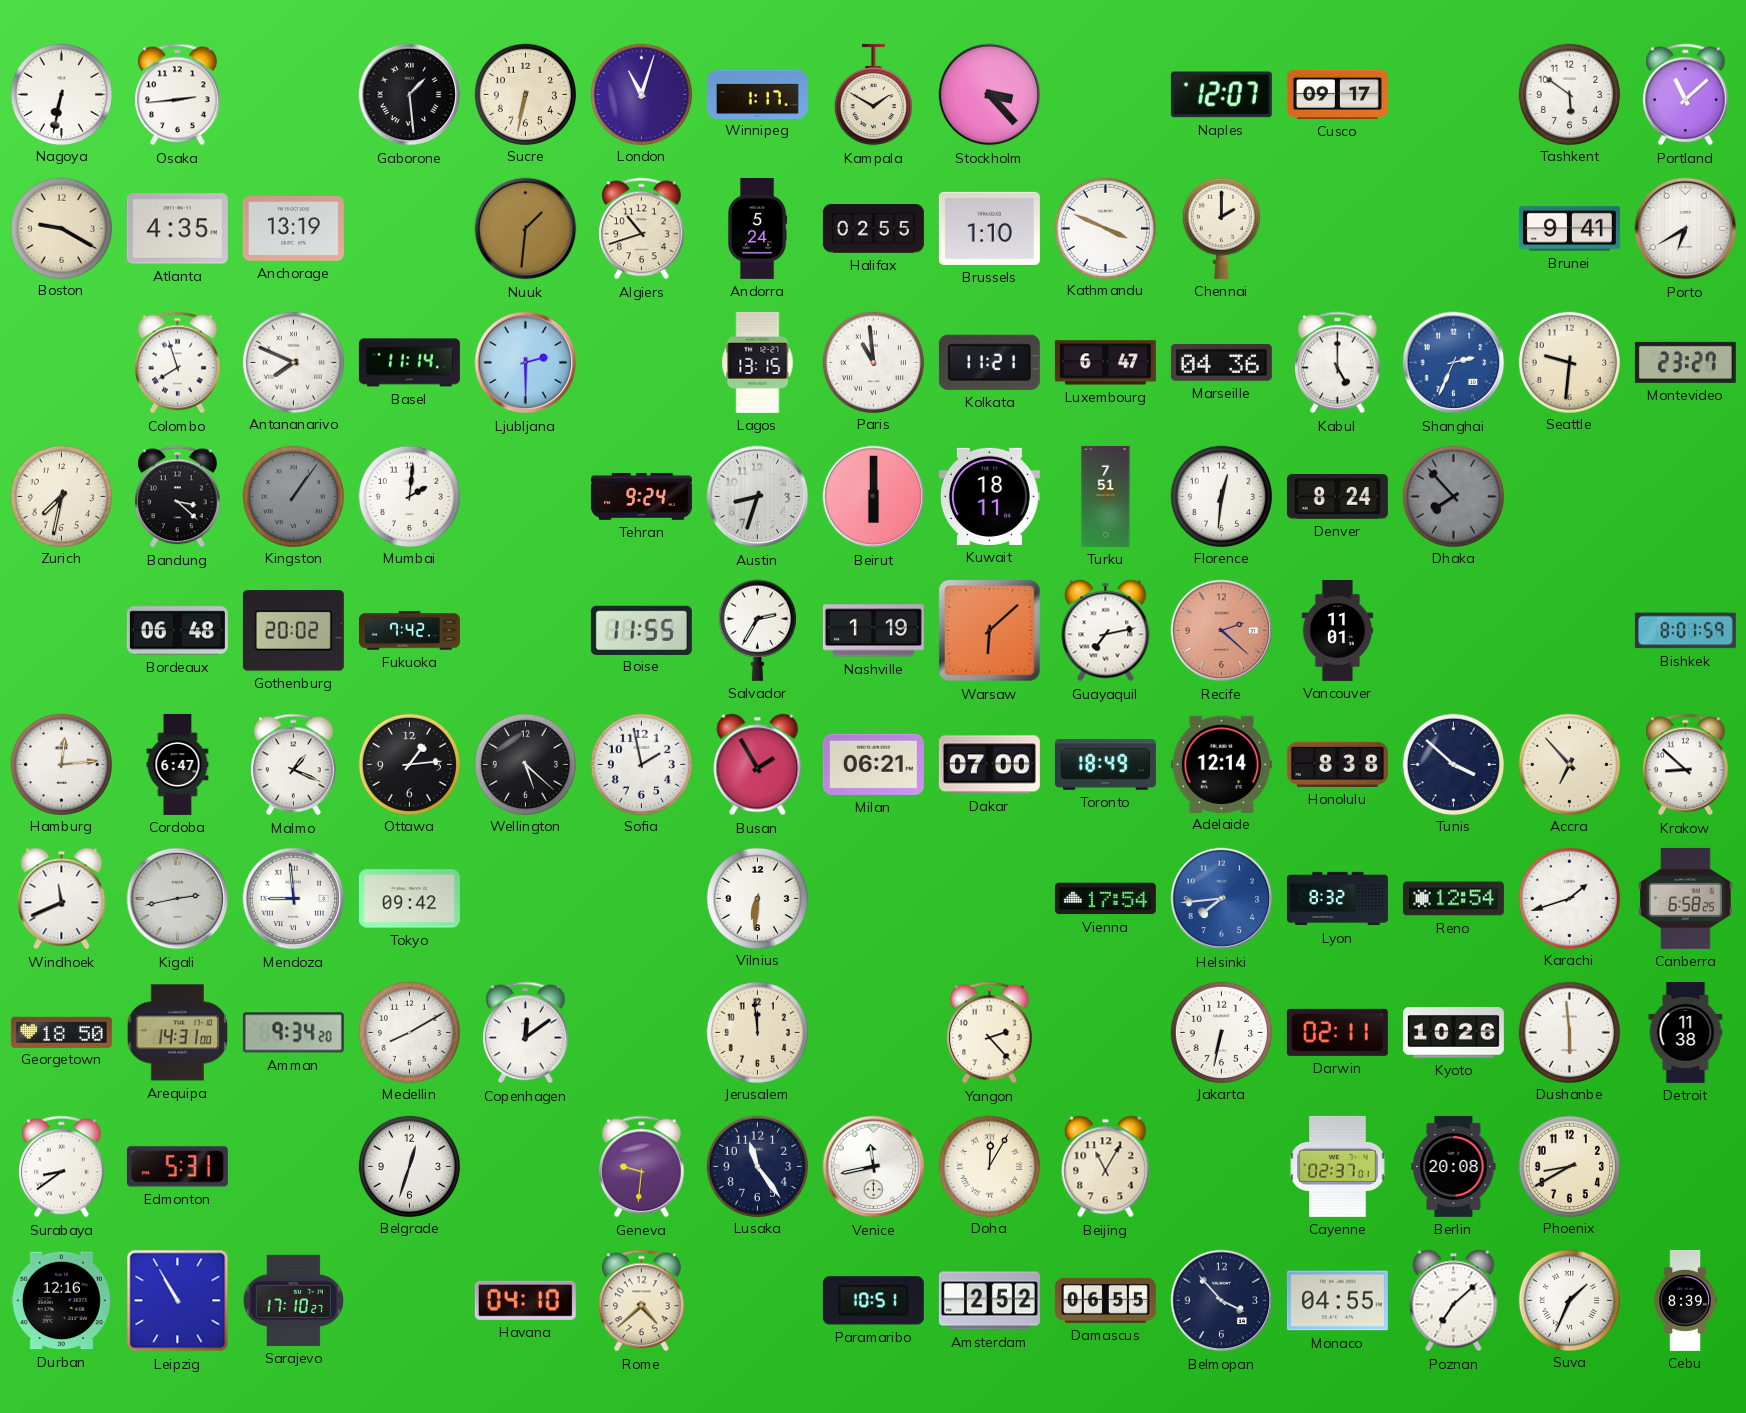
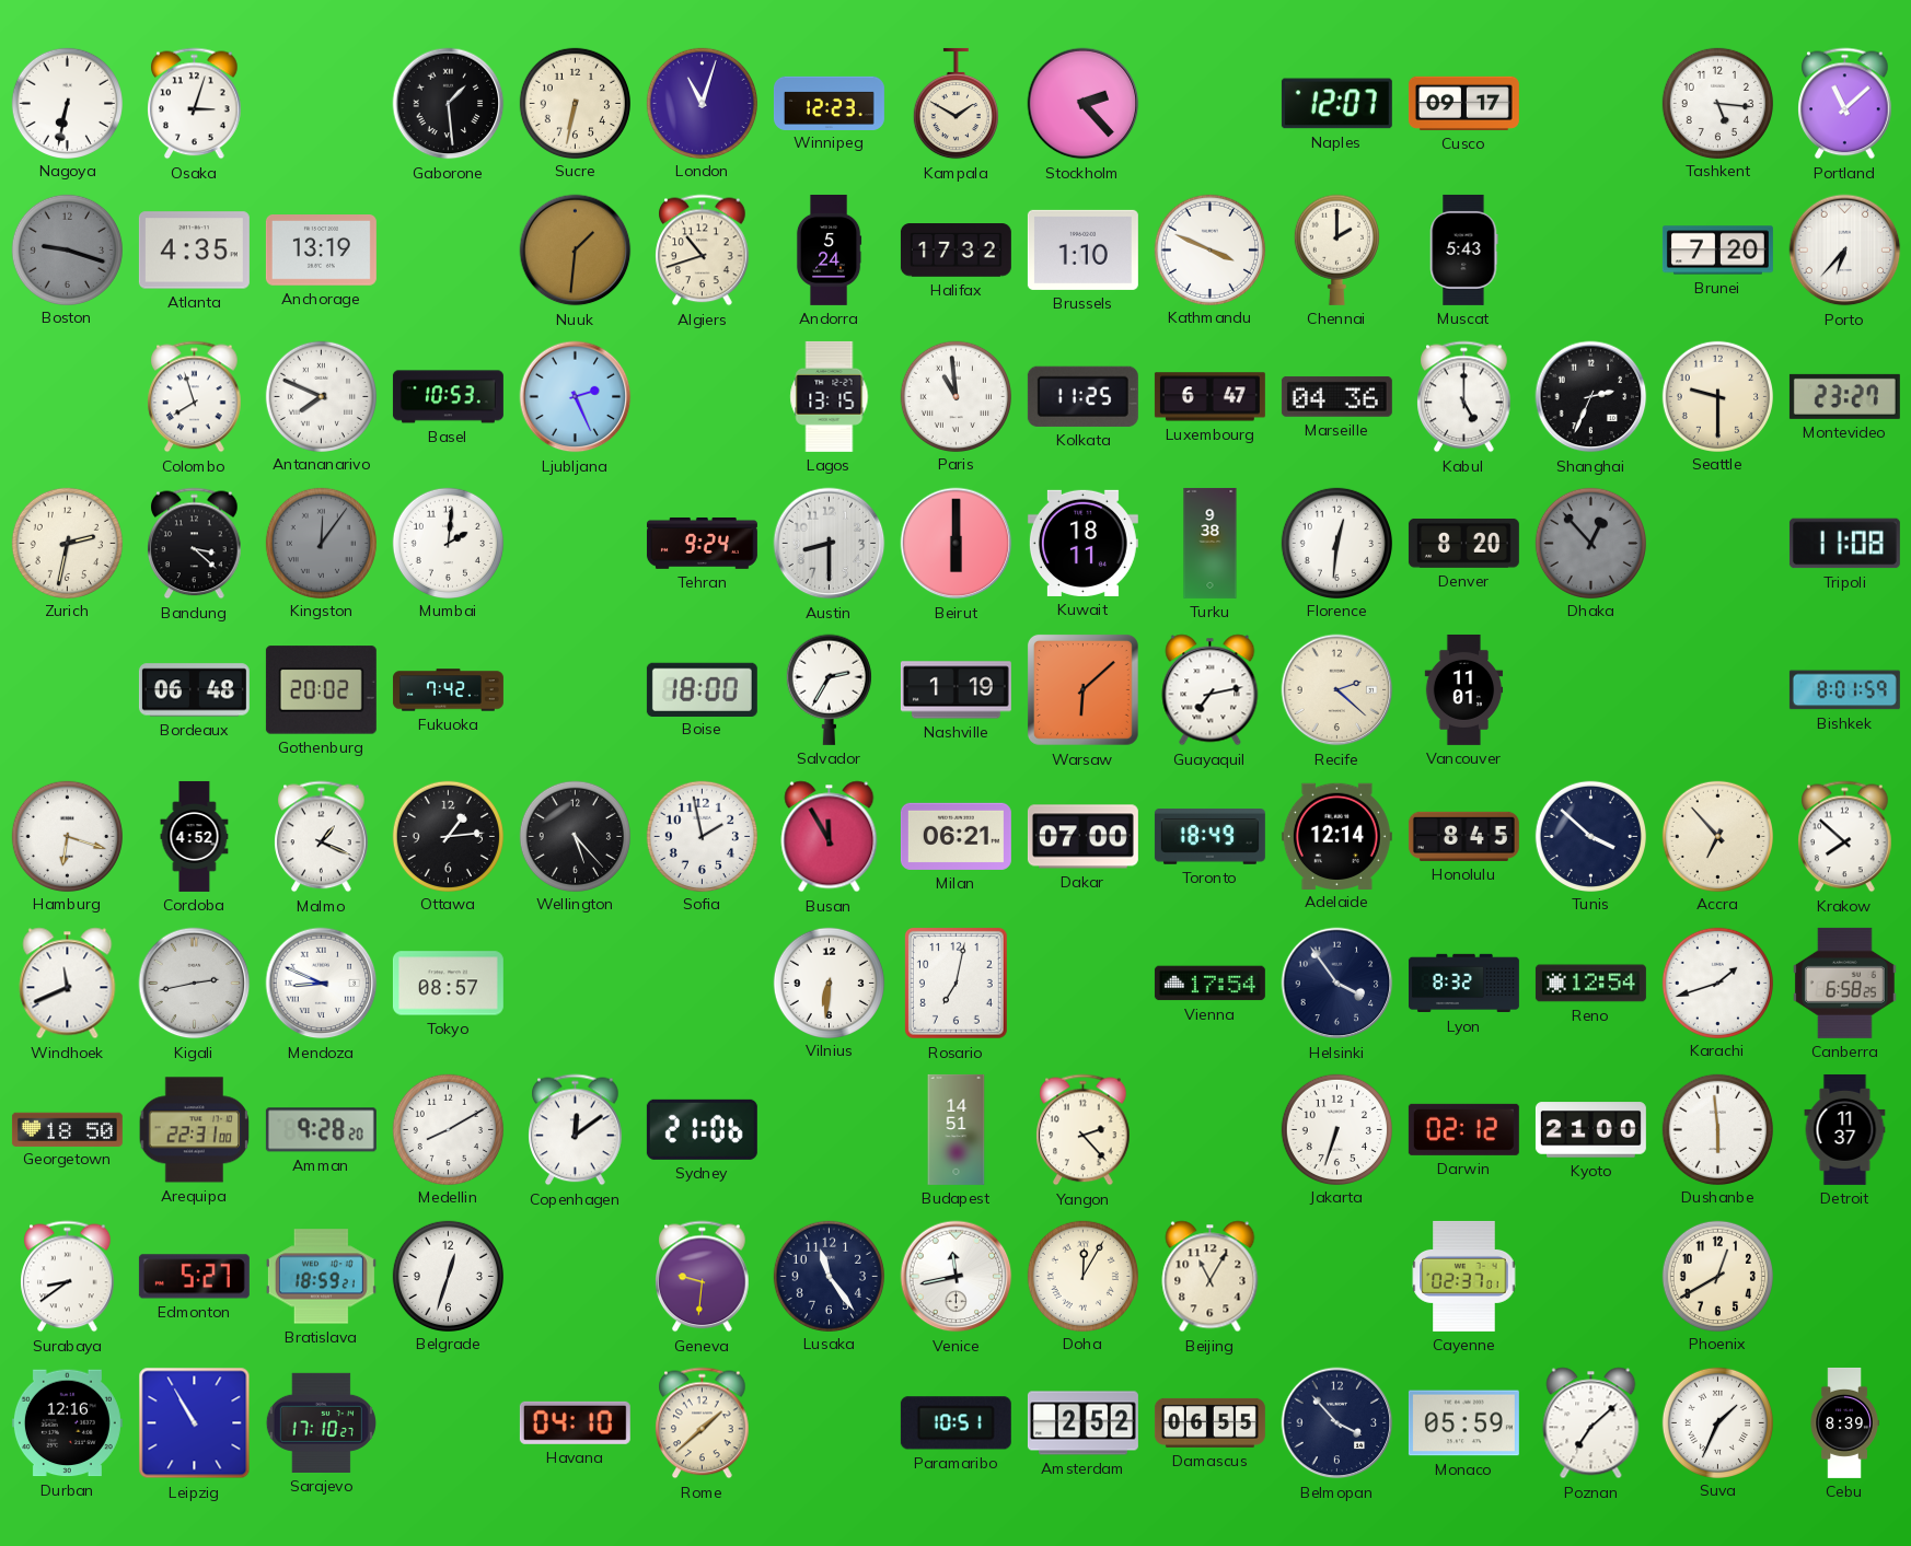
Osaka: 2:44 -> 3:03 (195, 104)
Winnipeg: 1:17 -> 12:23 (829, 103)
Stockholm: 3:23 -> 2:23 (1084, 104)
Tashkent: 5:51 -> 5:16 (1717, 103)
Boston: 9:20 -> 9:18 (67, 249)
Boston dial: cream -> grey (67, 249)
Halifax: 02:55 -> 17:32 (956, 251)
Muscat: none -> 5:43 (1463, 249)
Brunei: 9:41 -> 7:20 (1717, 251)
Porto: 6:40 -> 6:37 (1845, 251)
Basel: 11:14 -> 10:53 (448, 397)
Ljubljana: 2:30 -> 2:26 (576, 397)
Kolkata: 11:21 -> 11:25 (1082, 396)
Shanghai dial: blue -> black (1591, 397)
Seattle: 9:31 -> 9:30 (1717, 396)
Zurich: 7:32 -> 2:32 (67, 543)
Kingston: 1:06 -> 12:06 (321, 543)
Austin: 8:33 -> 8:30 (830, 544)
Turku: 7:51 -> 9:38 (1211, 543)
Denver: 8:24 -> 8:20 (1463, 543)
Dhaka: 7:53 -> 12:53 (1590, 543)
Tripoli: none -> 11:08 (1844, 544)
Boise: 11:55 -> 18:00 (702, 689)
Recife dial: salmon -> cream (1337, 690)
Hamburg: 12:14 -> 6:18 (67, 836)
Cordoba: 6:47 -> 4:52 (195, 836)
Wellington: 5:22 -> 5:23 (575, 836)
Busan: 1:55 -> 11:55 (830, 837)
Honolulu: 8:38 -> 8:45 (1463, 836)
Krakow: 8:52 -> 7:52 (1845, 837)
Mendoza: 8:59 -> 8:49 (322, 984)
Tokyo: 09:42 -> 08:57 (448, 984)
Rosario: none -> 7:02 (956, 983)
Helsinki: 7:44 -> 3:54 (1337, 984)
Helsinki dial: blue -> navy (1337, 984)
Arequipa: 14:31 -> 22:31 (195, 1130)
Amman: 9:34 -> 9:28 (321, 1130)
Sydney: none -> 21:06 (702, 1129)
Jerusalem: 11:59 -> none (757, 1032)
Budapest: none -> 14:51 (957, 1129)
Jakarta: 6:32 -> 6:33 (1336, 1129)
Darwin: 02:11 -> 02:12 (1463, 1129)
Kyoto: 10:26 -> 21:00 (1590, 1130)
Detroit: 11:38 -> 11:37 (1845, 1129)
Edmonton: 5:31 -> 5:27 (194, 1277)
Bratislava: none -> 18:59 (321, 1277)
Berlin: 20:08 -> none (1454, 1166)
Phoenix: 8:40 -> 12:40 (1717, 1276)
Rome: 4:38 -> 1:38 (703, 1423)
Monaco: 04:55 -> 05:59 (1463, 1423)
